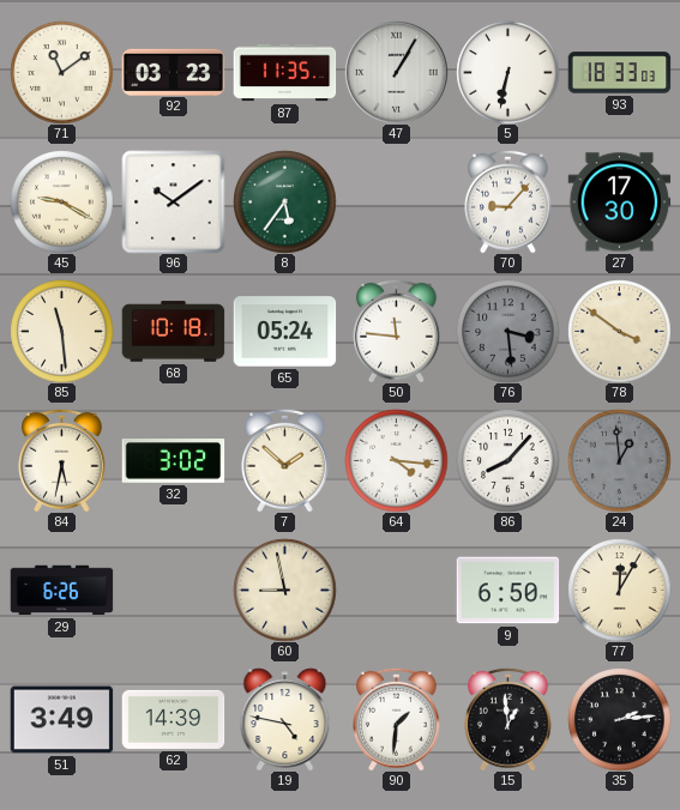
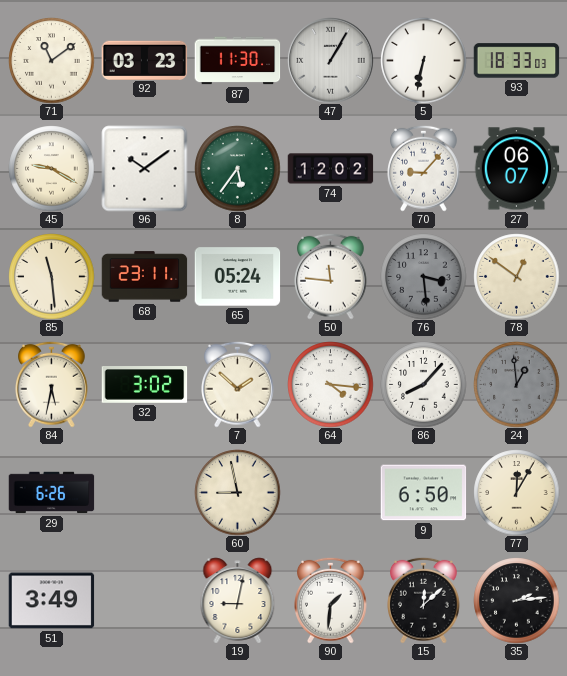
87: 11:35 -> 11:30 (237, 61)
74: none -> 12:02 (330, 169)
27: 17:30 -> 06:07 (516, 169)
68: 10:18 -> 23:11 (144, 277)
78: 3:51 -> 12:51 (516, 276)
62: 14:39 -> none (173, 719)
19: 4:47 -> 9:02 (238, 600)
15: 12:59 -> 12:08 (424, 600)
